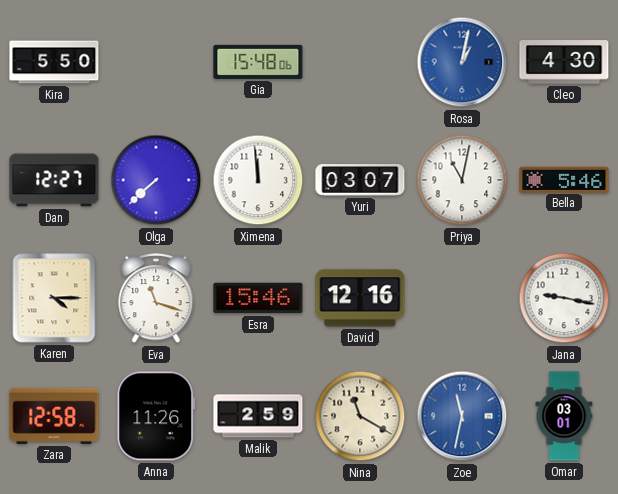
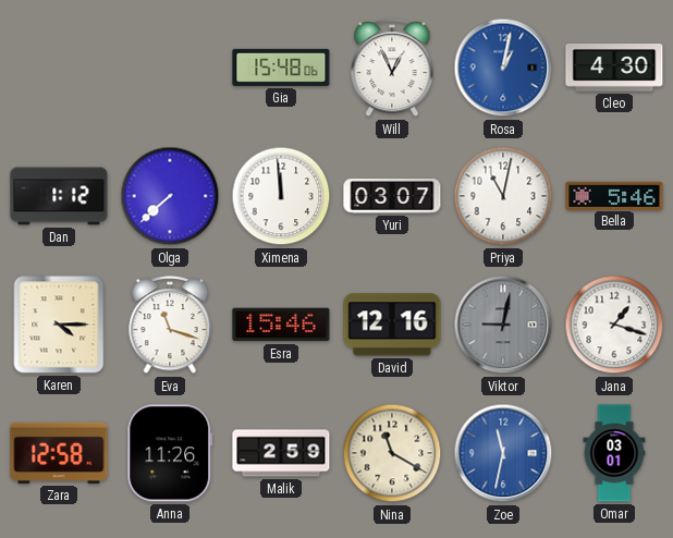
Kira: 5:50 -> none (54, 62)
Will: none -> 12:56 (392, 69)
Dan: 12:27 -> 1:12 (59, 196)
Viktor: none -> 9:02 (503, 325)
Jana: 9:17 -> 1:18 (614, 325)
